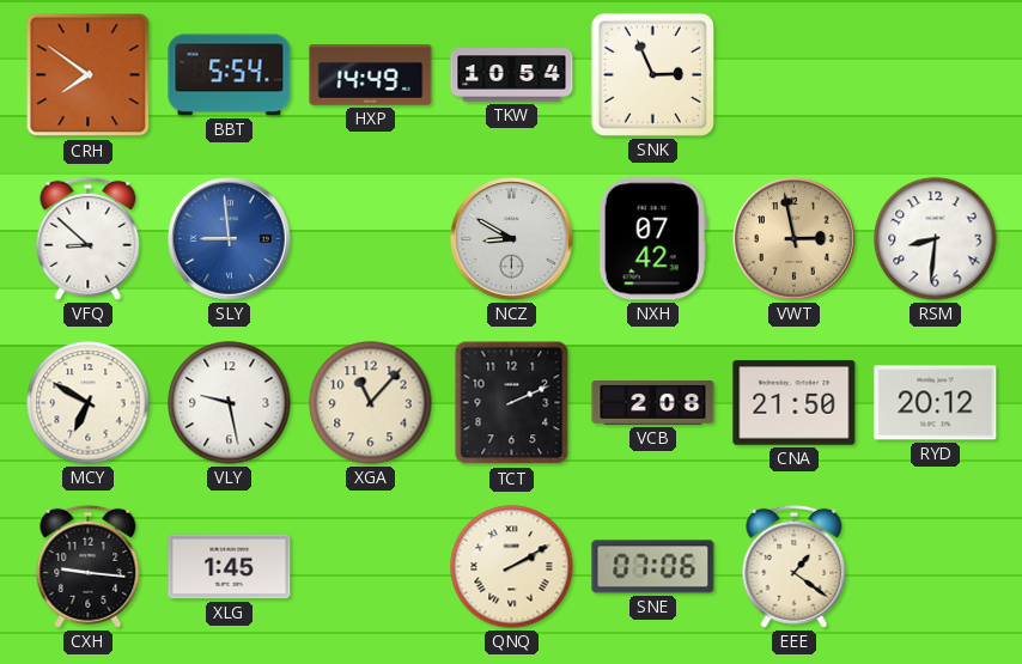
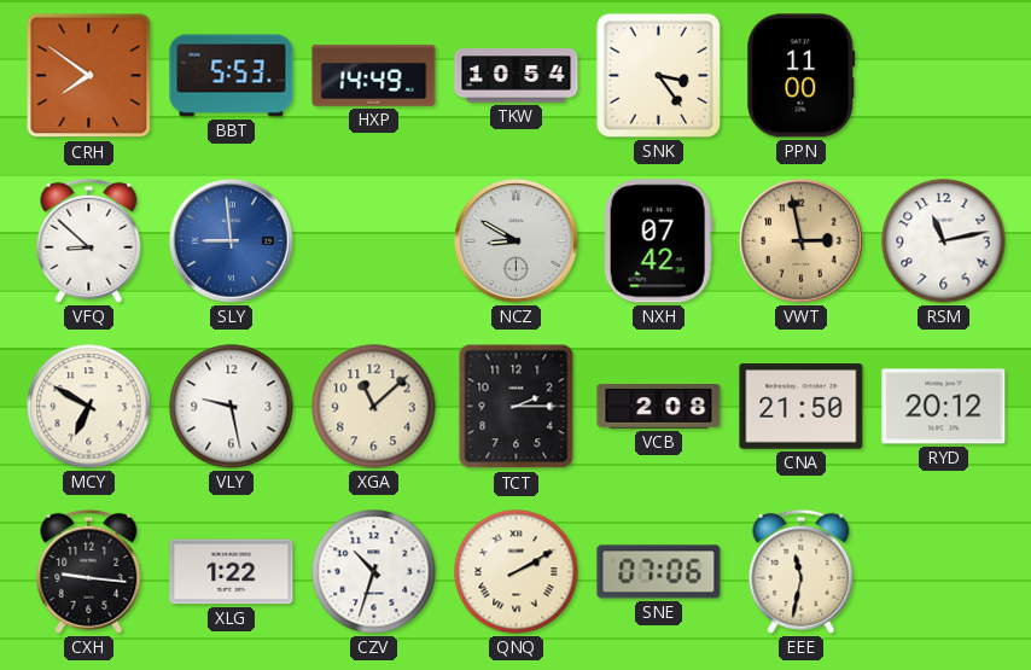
BBT: 5:54 -> 5:53 (232, 76)
SNK: 2:56 -> 3:24 (658, 75)
PPN: none -> 11:00 (802, 76)
RSM: 8:31 -> 11:13 (944, 241)
XGA: 11:07 -> 11:08 (374, 407)
TCT: 2:11 -> 2:15 (517, 407)
XLG: 1:45 -> 1:22 (232, 572)
CZV: none -> 10:33 (374, 572)
EEE: 1:21 -> 11:32 (802, 571)
